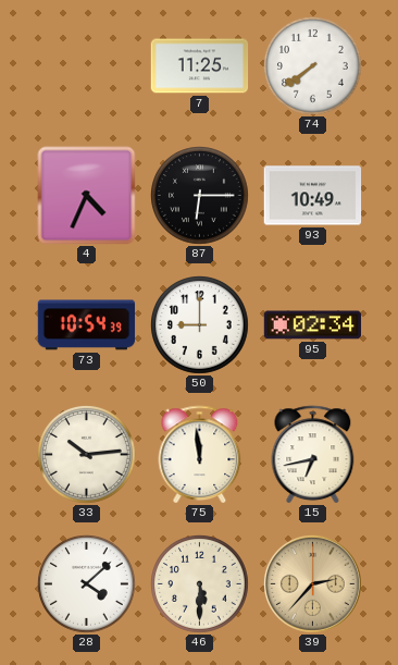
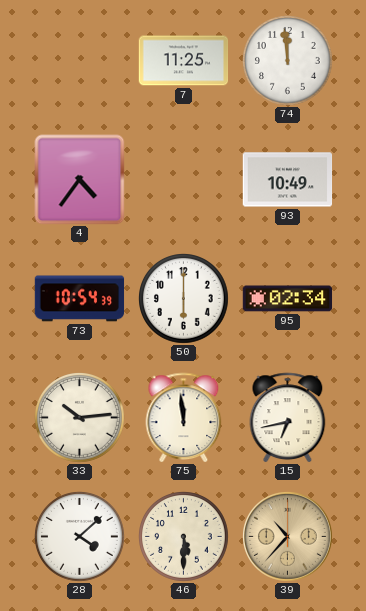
74: 7:39 -> 11:59 (288, 61)
4: 4:34 -> 4:36 (80, 180)
87: 6:15 -> none (200, 196)
50: 9:00 -> 6:00 (184, 299)
39: 2:37 -> 10:37 (288, 537)
